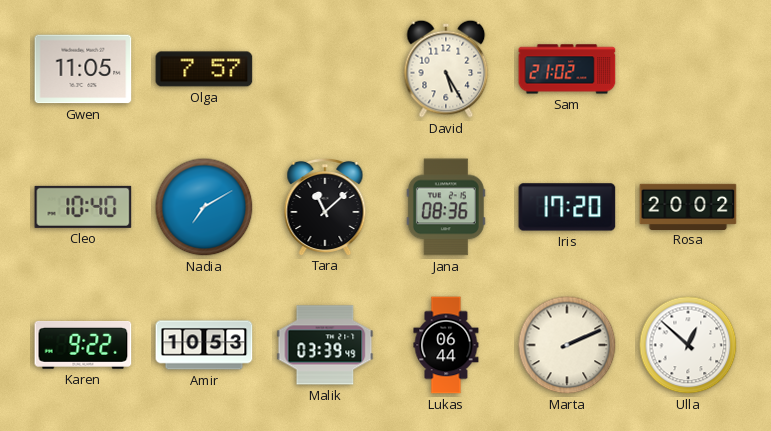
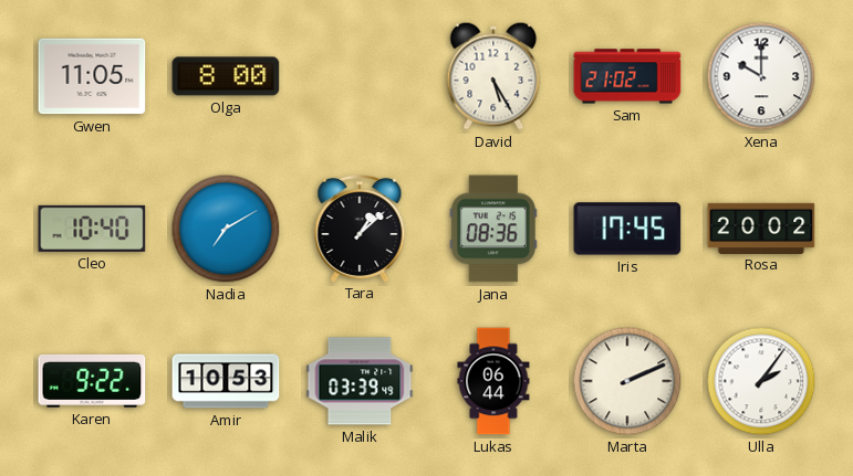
Olga: 7:57 -> 8:00 (226, 76)
Xena: none -> 10:00 (761, 76)
Tara: 11:08 -> 1:08 (360, 228)
Iris: 17:20 -> 17:45 (627, 229)
Ulla: 12:52 -> 2:06 (761, 381)
